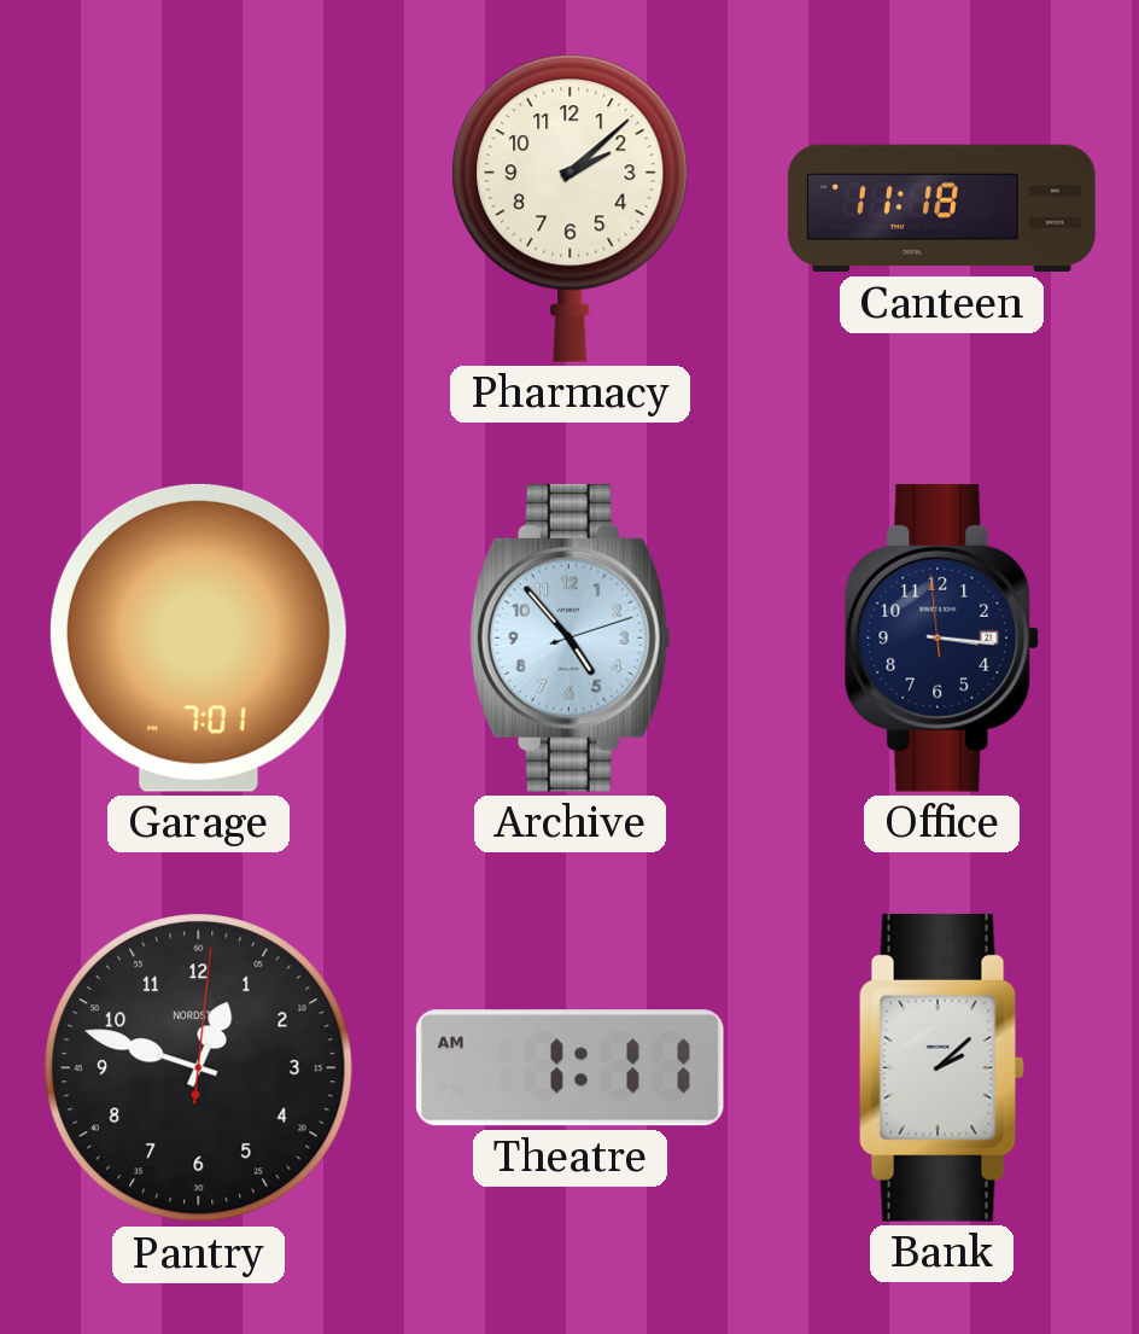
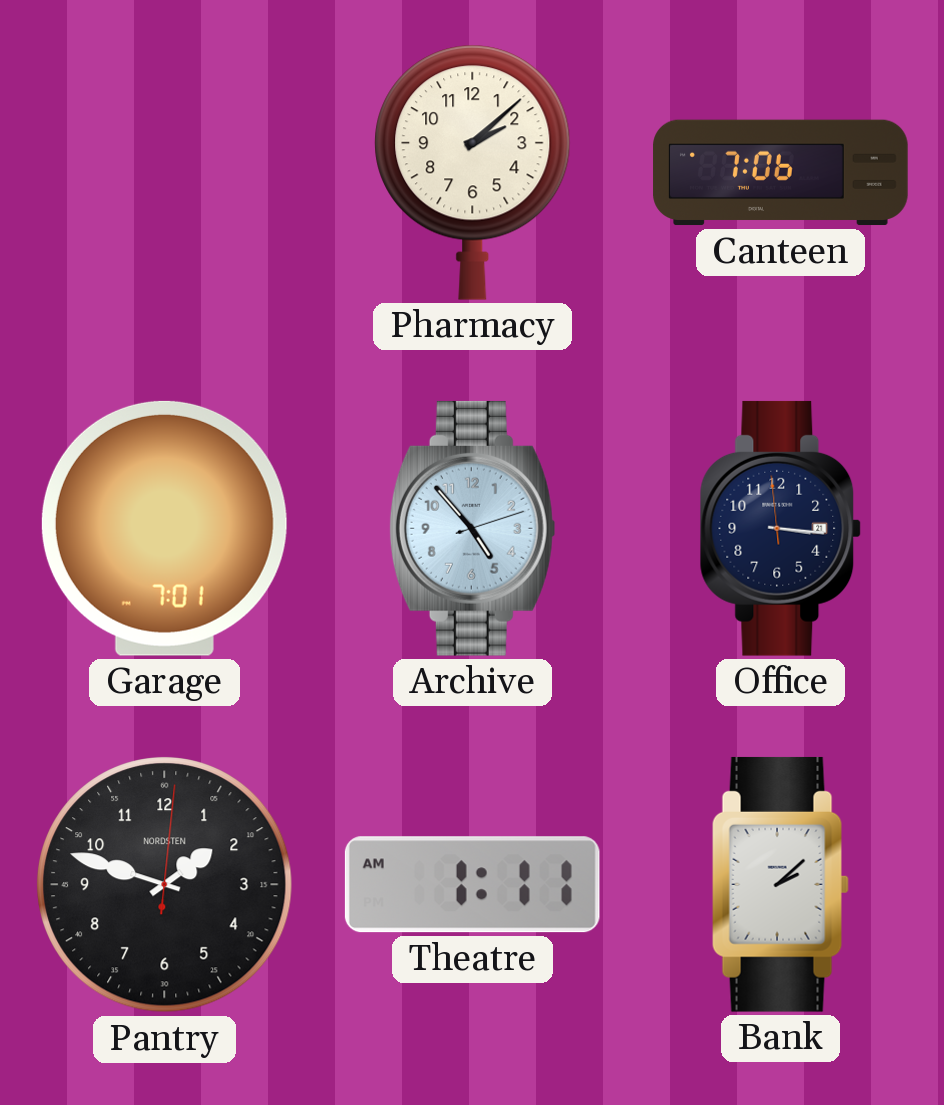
Canteen: 11:18 -> 7:06 (781, 173)
Pantry: 12:48 -> 1:48 (165, 885)
